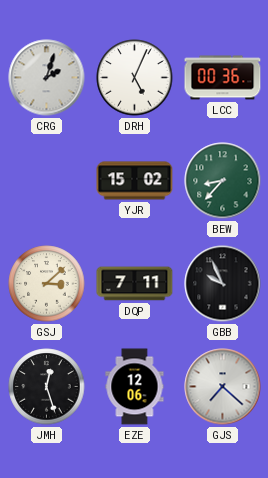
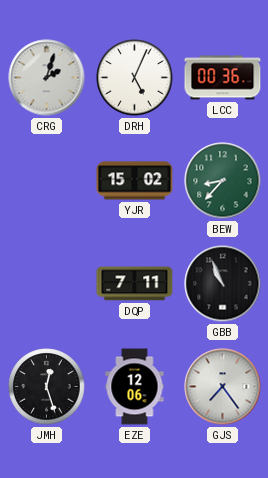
GSJ: 3:08 -> none (47, 284)
GBB: 9:56 -> 10:56 (223, 284)
GJS: 7:22 -> 7:24 (223, 387)
